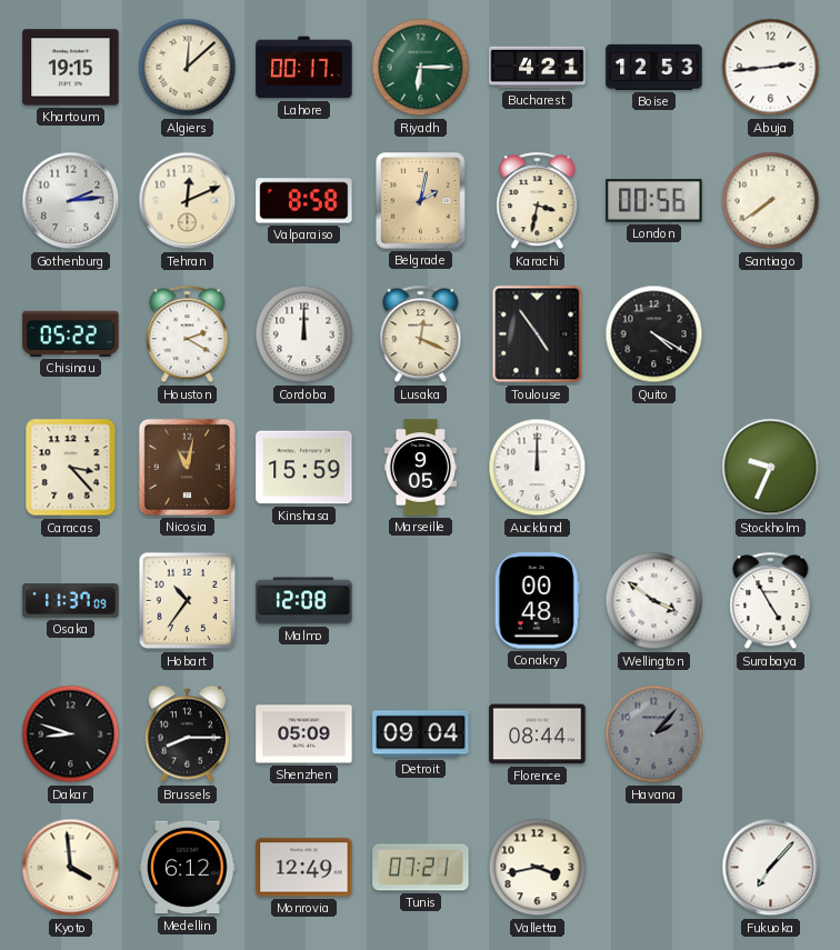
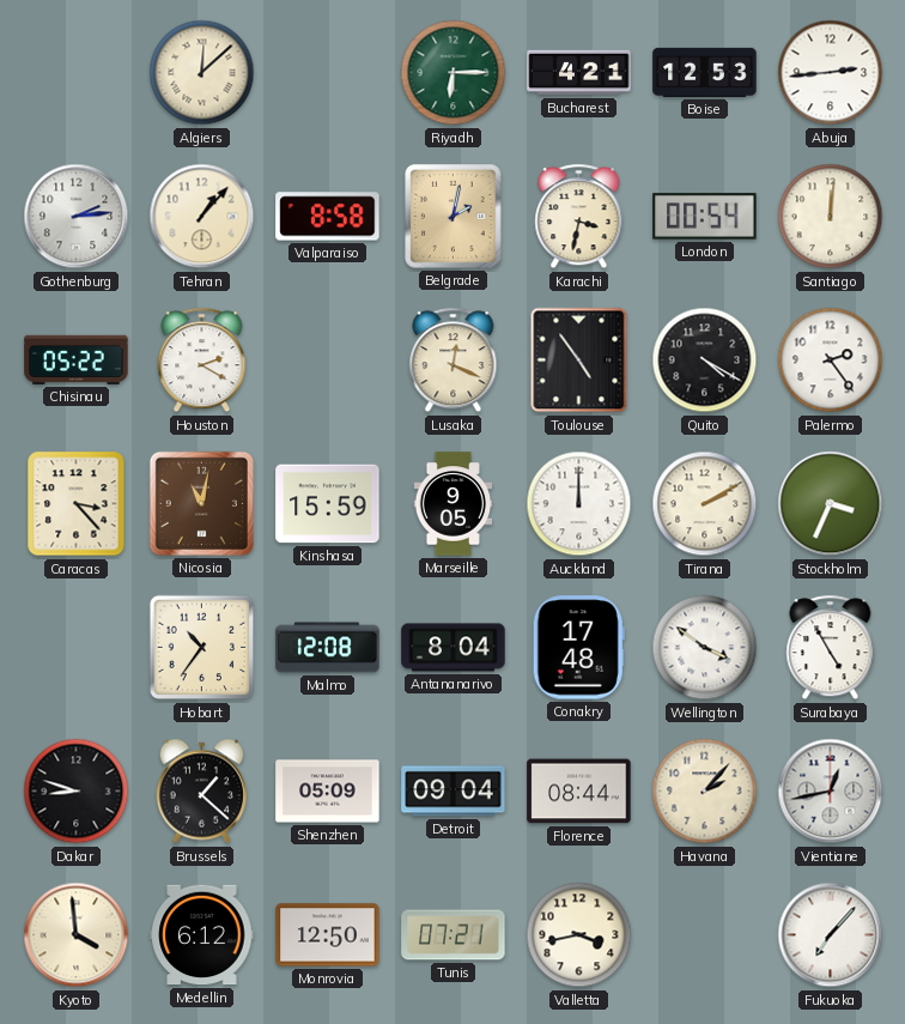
Khartoum: 19:15 -> none (71, 68)
Lahore: 00:17 -> none (304, 68)
Tehran: 12:11 -> 1:07 (202, 217)
London: 00:56 -> 00:54 (705, 217)
Santiago: 7:39 -> 12:01 (831, 217)
Cordoba: 12:00 -> none (304, 334)
Palermo: none -> 2:24 (831, 360)
Tirana: none -> 2:10 (705, 504)
Stockholm: 9:34 -> 3:34 (831, 504)
Osaka: 11:37 -> none (71, 601)
Antananarivo: none -> 8:04 (454, 648)
Conakry: 00:48 -> 17:48 (578, 648)
Brussels: 8:15 -> 1:22 (201, 792)
Havana dial: grey -> cream (705, 792)
Vientiane: none -> 12:43 (831, 792)
Monrovia: 12:49 -> 12:50 (328, 935)
